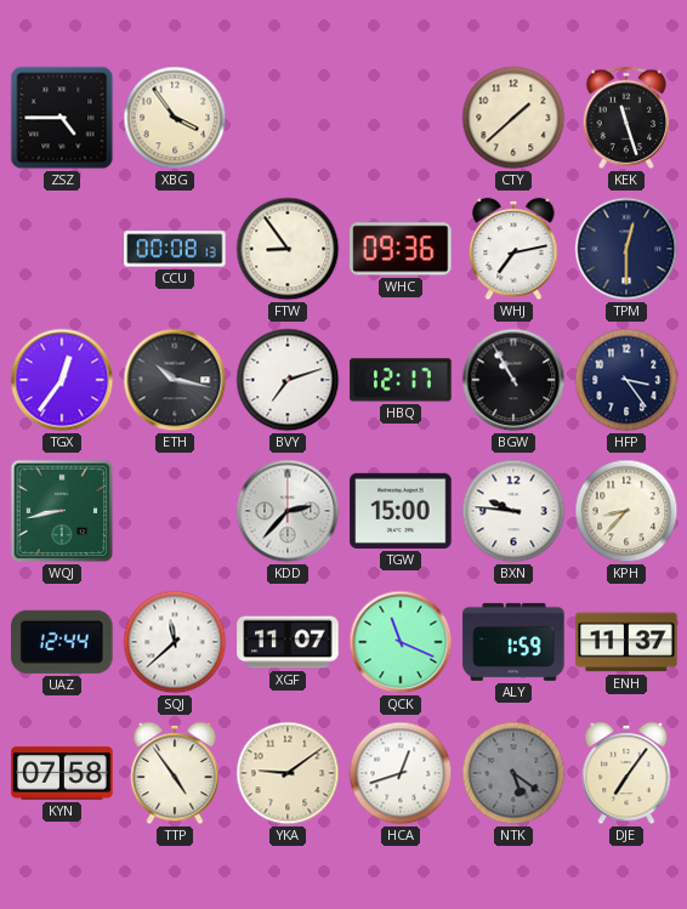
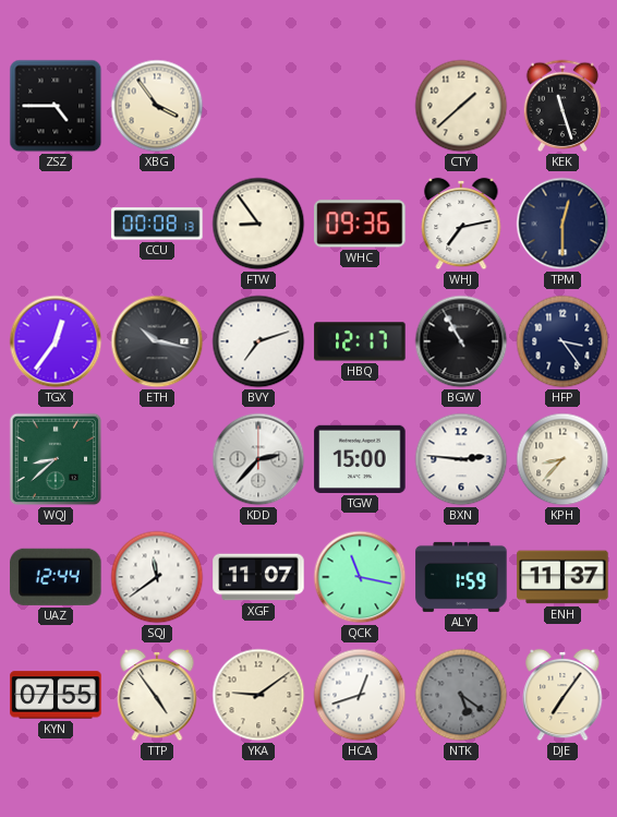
WQJ: 8:43 -> 8:38 (56, 459)
BXN: 9:46 -> 2:46 (461, 459)
SQJ: 11:38 -> 11:39 (157, 577)
QCK: 11:19 -> 11:17 (360, 577)
KYN: 07:58 -> 07:55 (56, 695)
